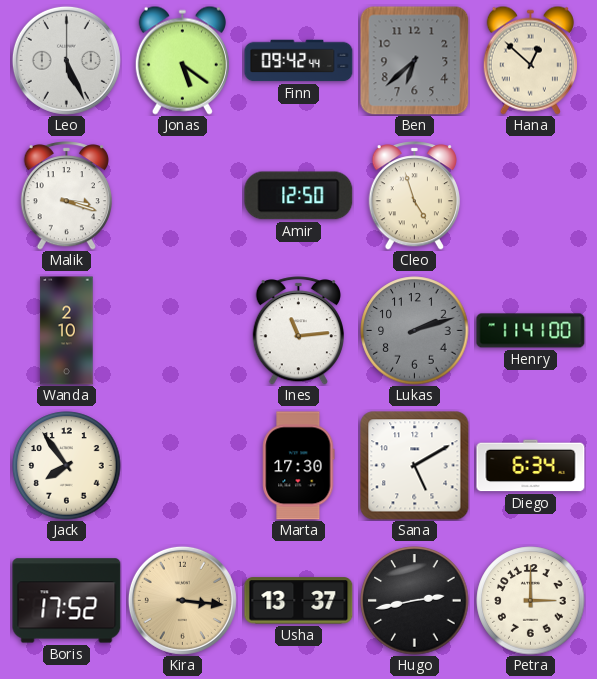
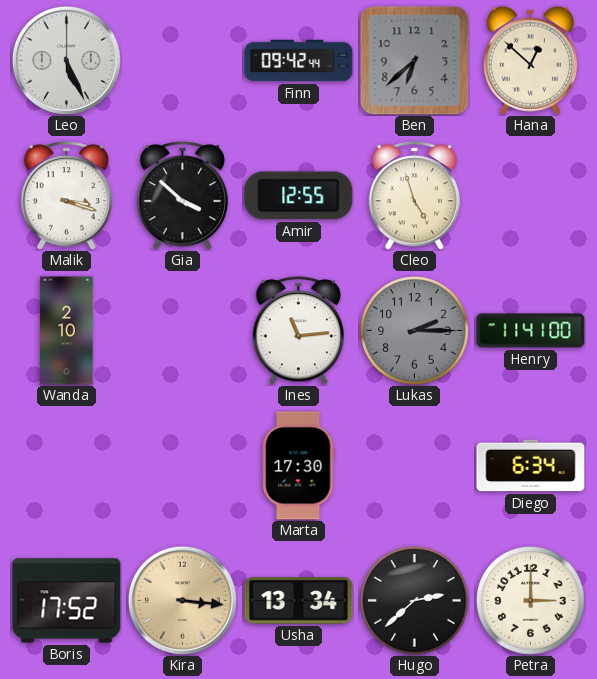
Jonas: 5:21 -> none (182, 60)
Gia: none -> 3:52 (182, 196)
Amir: 12:50 -> 12:55 (299, 196)
Lukas: 2:12 -> 2:15 (415, 331)
Jack: 7:54 -> none (67, 466)
Sana: 5:10 -> none (415, 466)
Usha: 13:37 -> 13:34 (299, 601)
Hugo: 2:43 -> 2:38 (415, 601)
